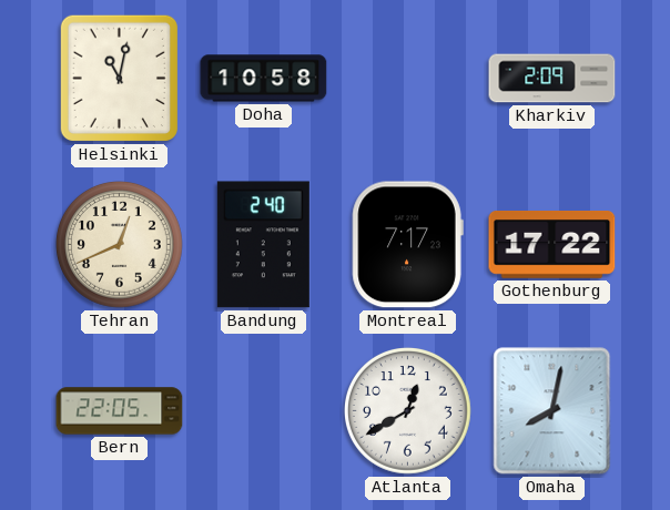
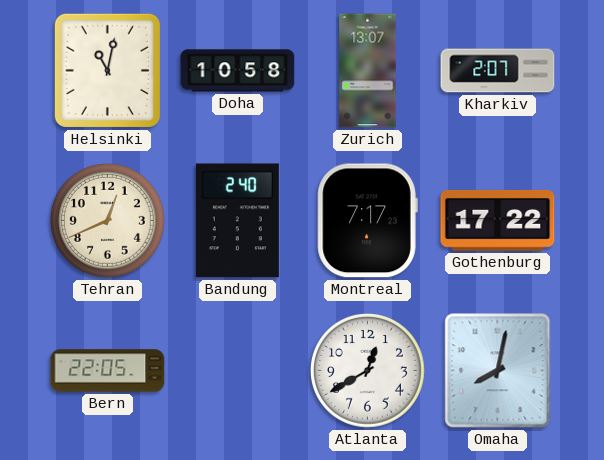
Zurich: none -> 13:07 (368, 71)
Kharkiv: 2:09 -> 2:07 (498, 71)
